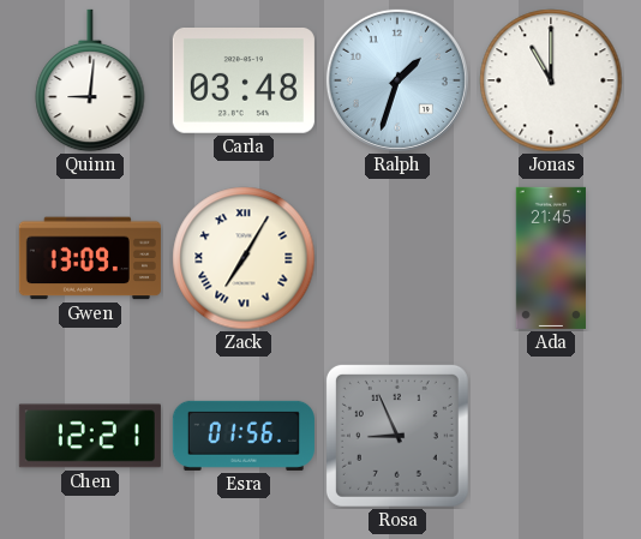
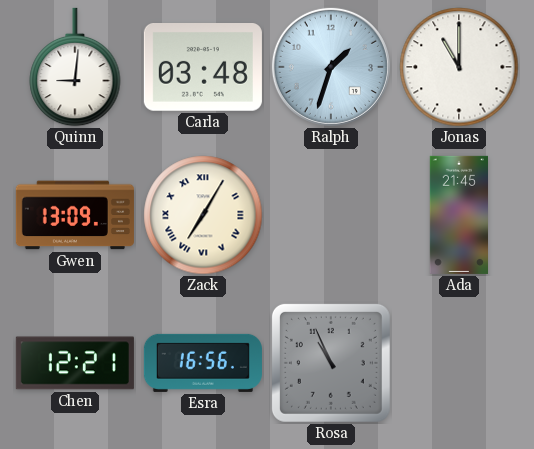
Esra: 01:56 -> 16:56 (203, 363)
Rosa: 8:56 -> 10:56 (331, 363)
